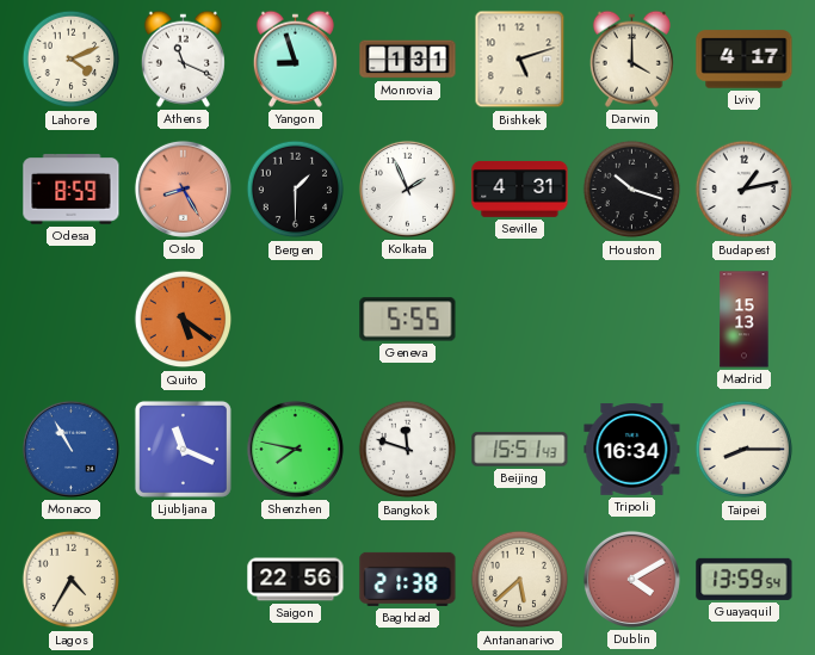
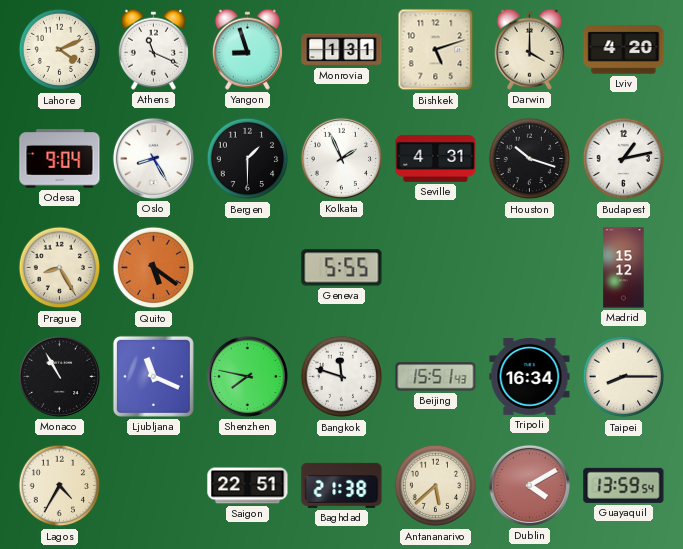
Lviv: 4:17 -> 4:20 (624, 50)
Odesa: 8:59 -> 9:04 (60, 159)
Oslo dial: salmon -> white (153, 158)
Prague: none -> 8:25 (60, 268)
Madrid: 15:13 -> 15:12 (624, 268)
Monaco dial: blue -> black (59, 376)
Saigon: 22:56 -> 22:51 (248, 486)
